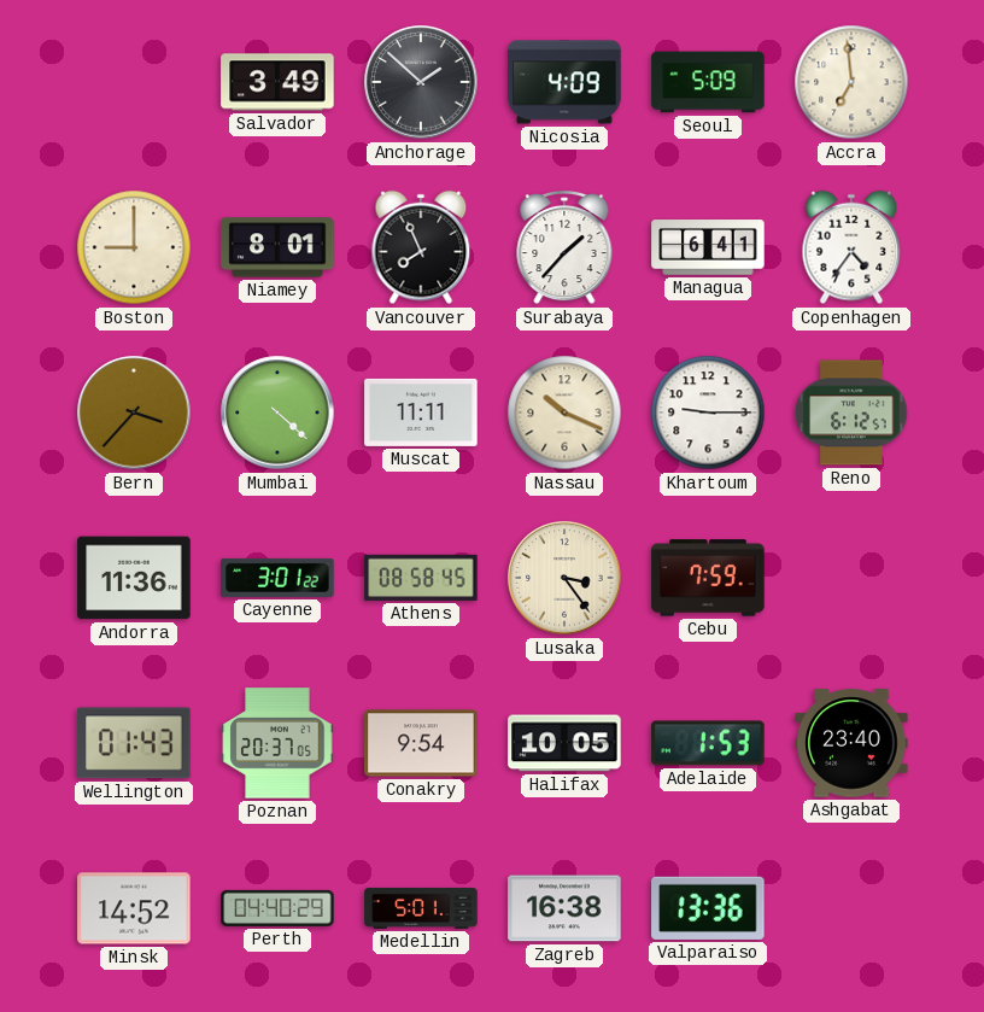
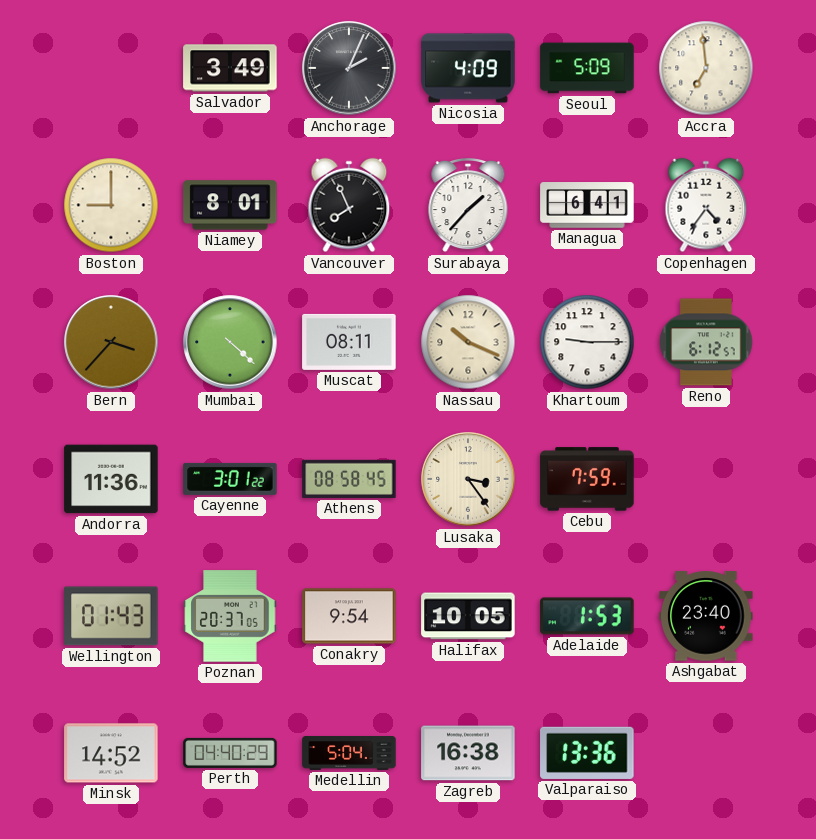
Anchorage: 1:52 -> 2:04 (349, 68)
Muscat: 11:11 -> 08:11 (349, 342)
Medellin: 5:01 -> 5:04 (349, 754)
